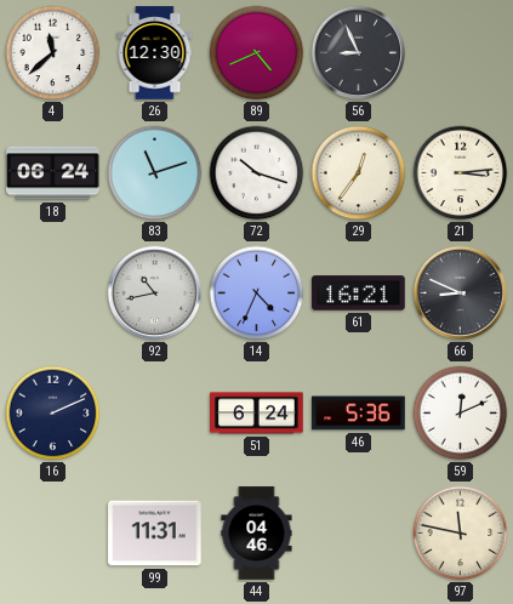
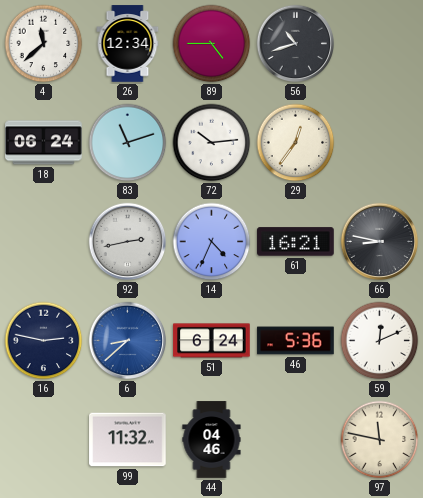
26: 12:30 -> 12:34 (128, 44)
89: 4:41 -> 4:45 (212, 44)
56: 8:56 -> 10:42 (296, 44)
72: 10:18 -> 10:14 (212, 143)
21: 3:14 -> none (461, 173)
92: 10:43 -> 2:43 (128, 242)
66: 8:49 -> 8:47 (380, 242)
16: 2:11 -> 2:47 (44, 341)
6: none -> 8:38 (128, 341)
99: 11:31 -> 11:32 (128, 440)
